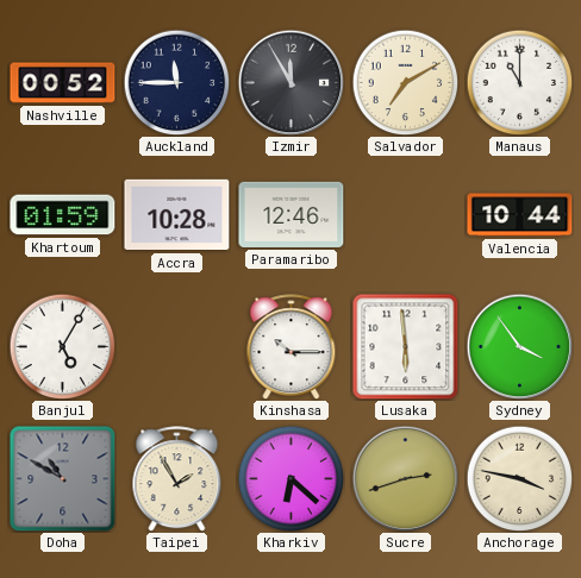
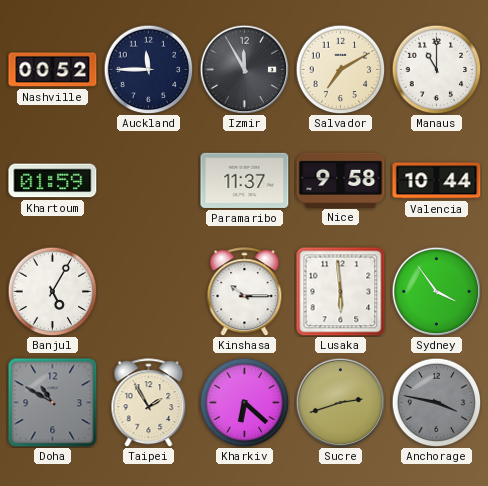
Accra: 10:28 -> none (177, 215)
Paramaribo: 12:46 -> 11:37 (245, 180)
Nice: none -> 9:58 (341, 180)
Anchorage dial: cream -> grey (436, 402)
